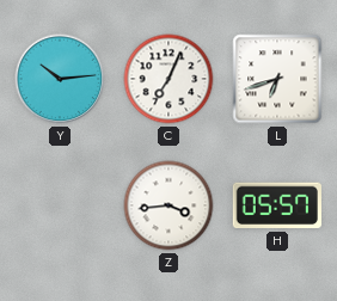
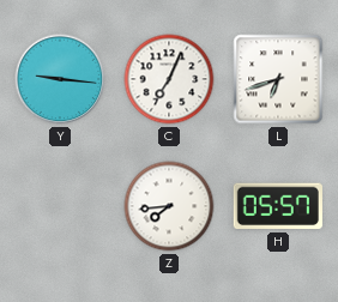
Y: 10:14 -> 9:16 (60, 79)
Z: 3:44 -> 7:44 (169, 206)
